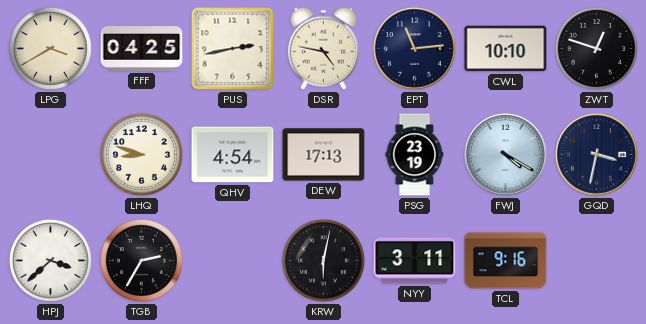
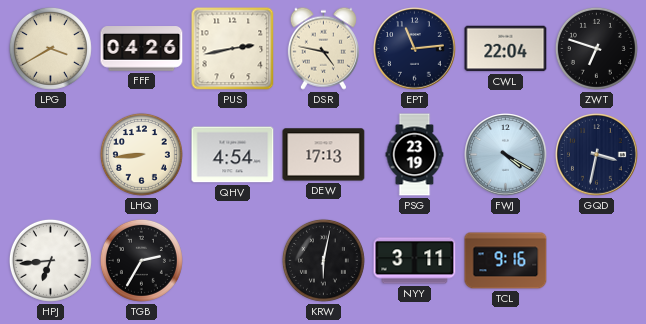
FFF: 04:25 -> 04:26 (142, 49)
CWL: 10:10 -> 22:04 (506, 49)
ZWT: 12:48 -> 6:48 (596, 48)
LHQ: 8:48 -> 8:44 (141, 154)
HPJ: 3:38 -> 6:44 (50, 260)
